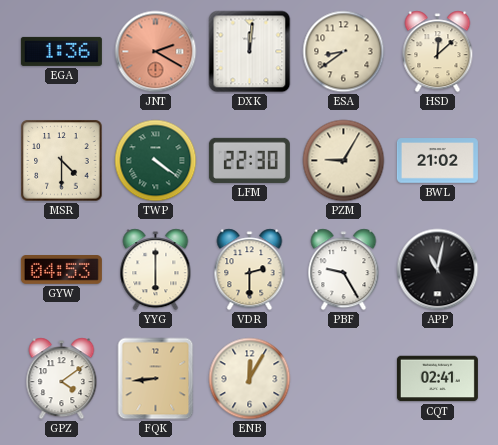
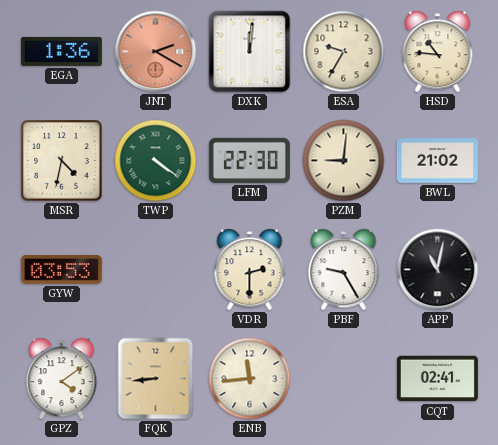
ESA: 8:39 -> 9:35 (344, 52)
HSD: 12:08 -> 10:46 (438, 52)
MSR: 4:30 -> 4:32 (62, 161)
PZM: 9:05 -> 9:01 (344, 161)
GYW: 04:53 -> 03:53 (61, 270)
YYG: 6:00 -> none (156, 270)
ENB: 12:05 -> 11:44 (250, 379)
